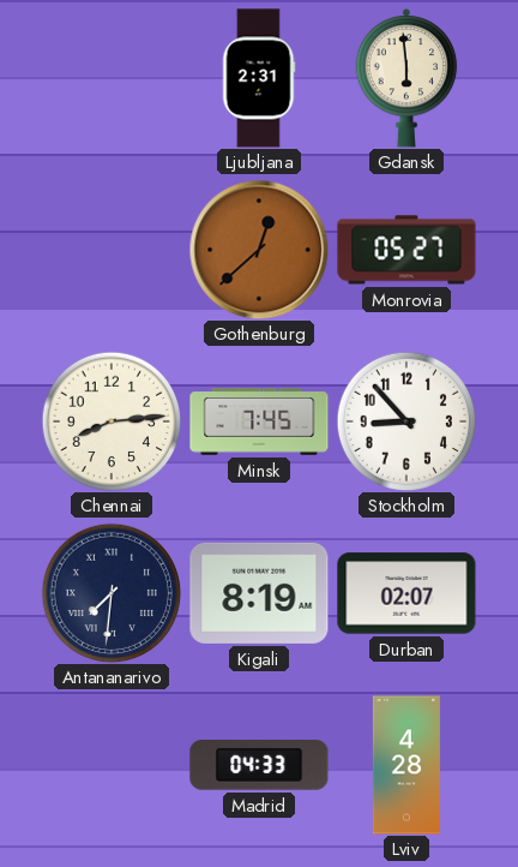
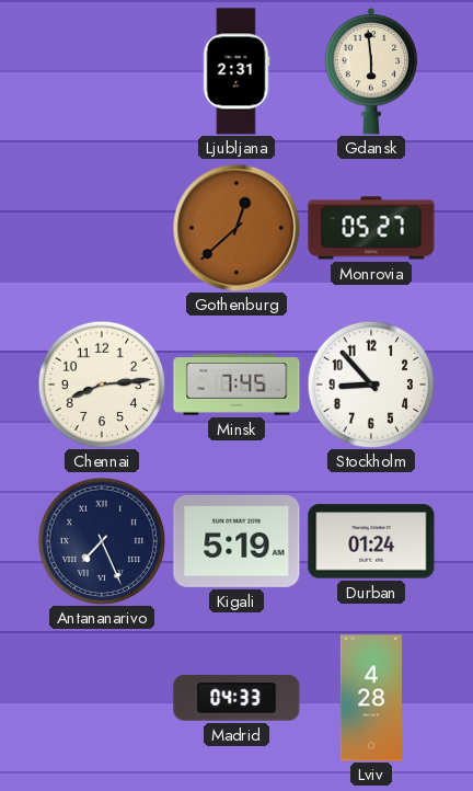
Antananarivo: 7:31 -> 7:26 (102, 541)
Kigali: 8:19 -> 5:19 (236, 541)
Durban: 02:07 -> 01:24 (371, 541)
